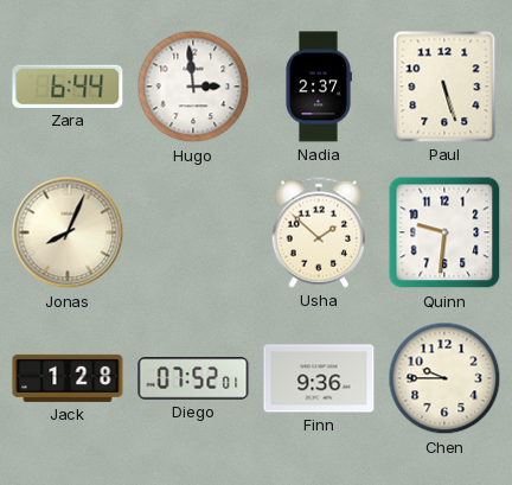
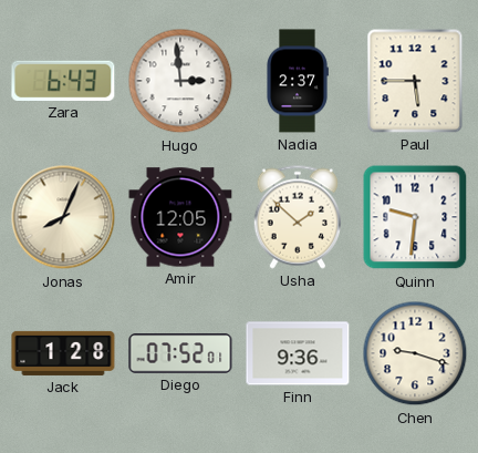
Zara: 6:44 -> 6:43 (63, 81)
Paul: 5:27 -> 5:45 (415, 81)
Amir: none -> 12:05 (180, 217)
Chen: 9:45 -> 9:18 (415, 353)
